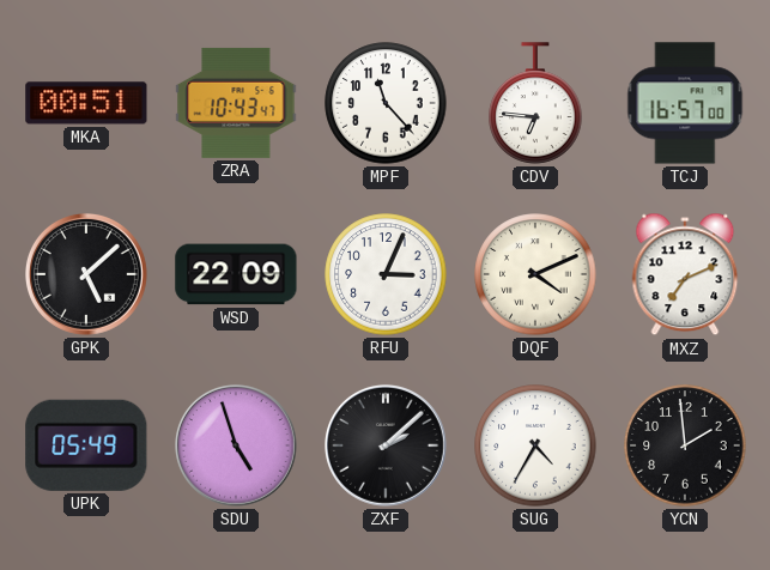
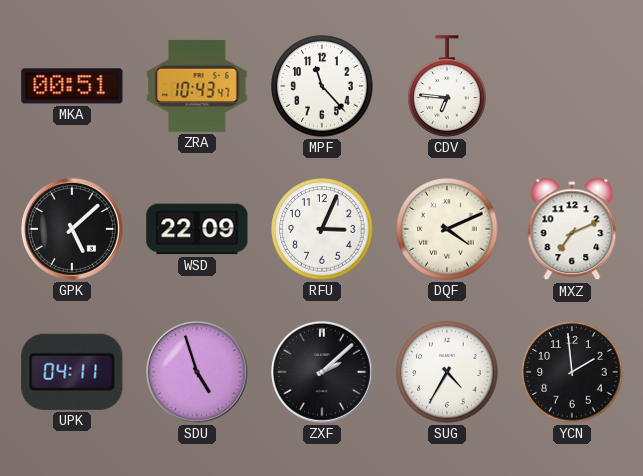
TCJ: 16:57 -> none (685, 103)
UPK: 05:49 -> 04:11 (72, 372)
